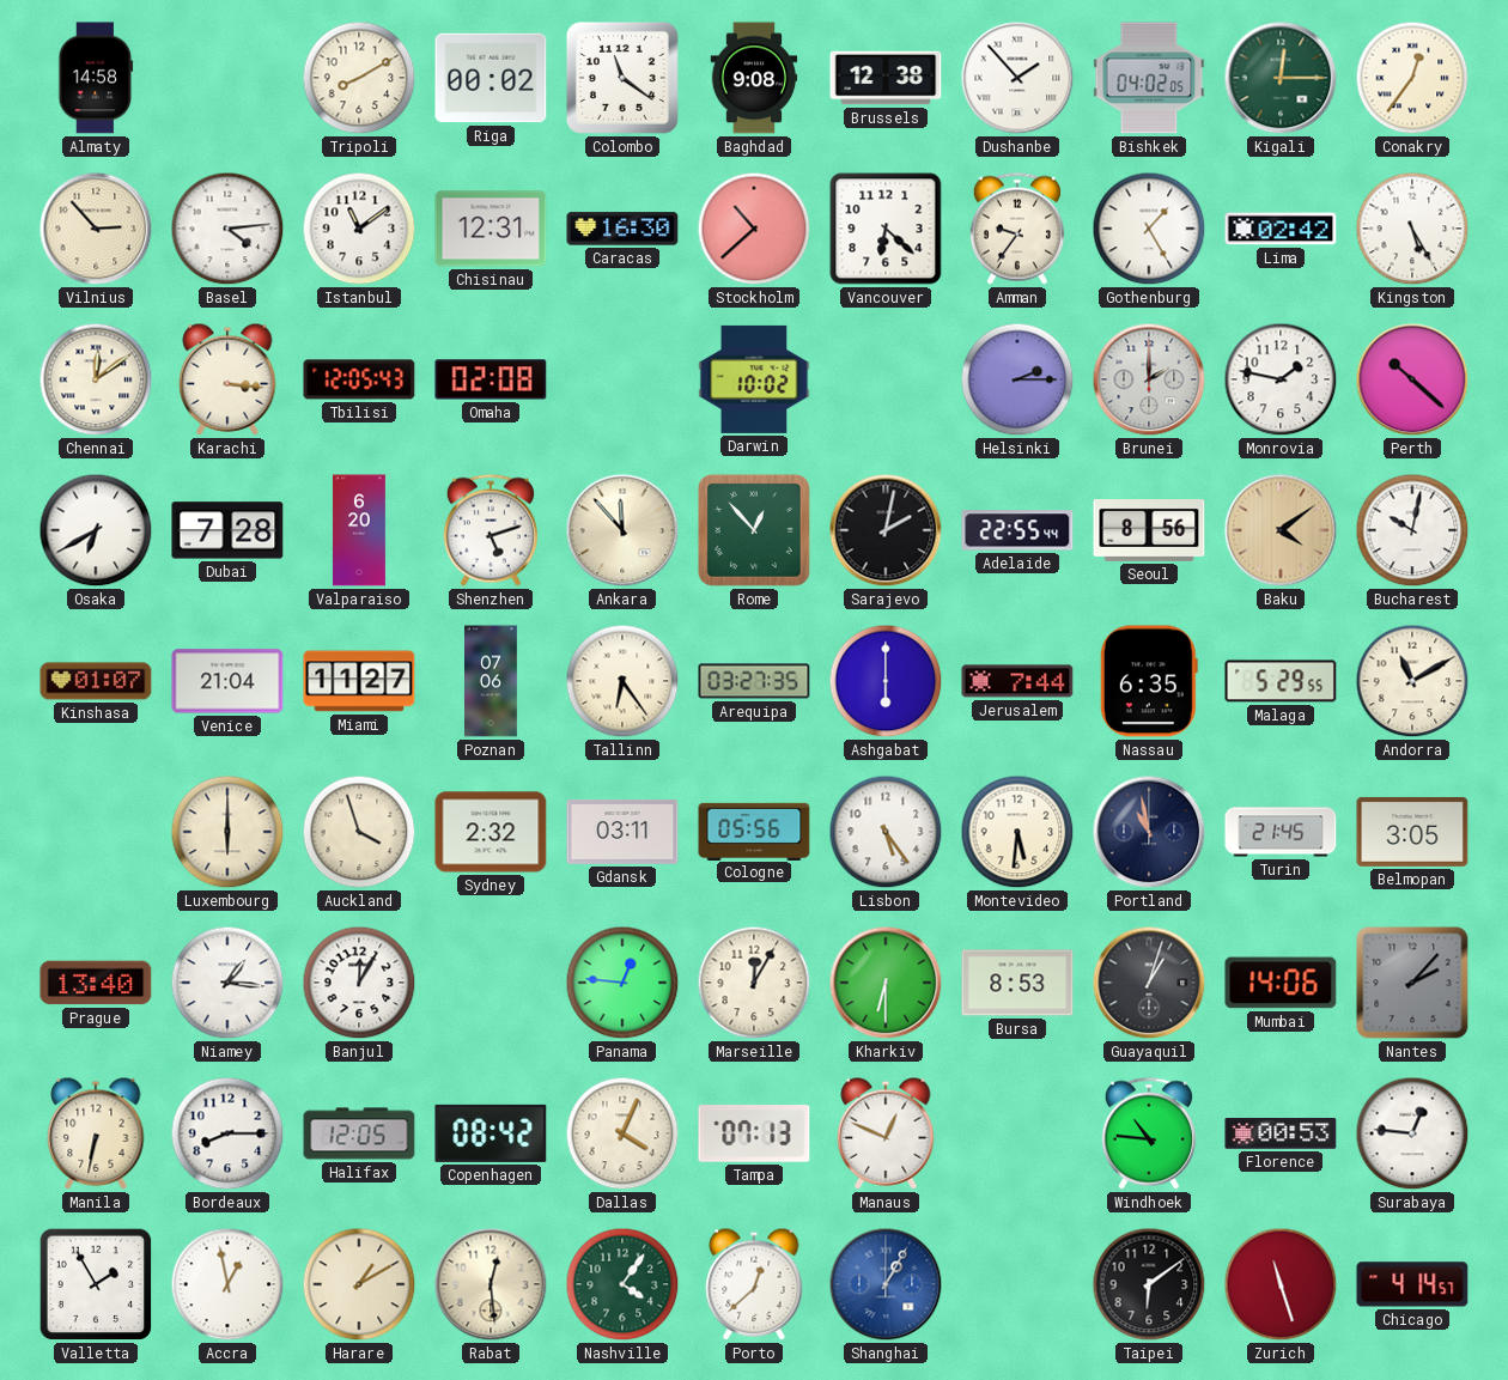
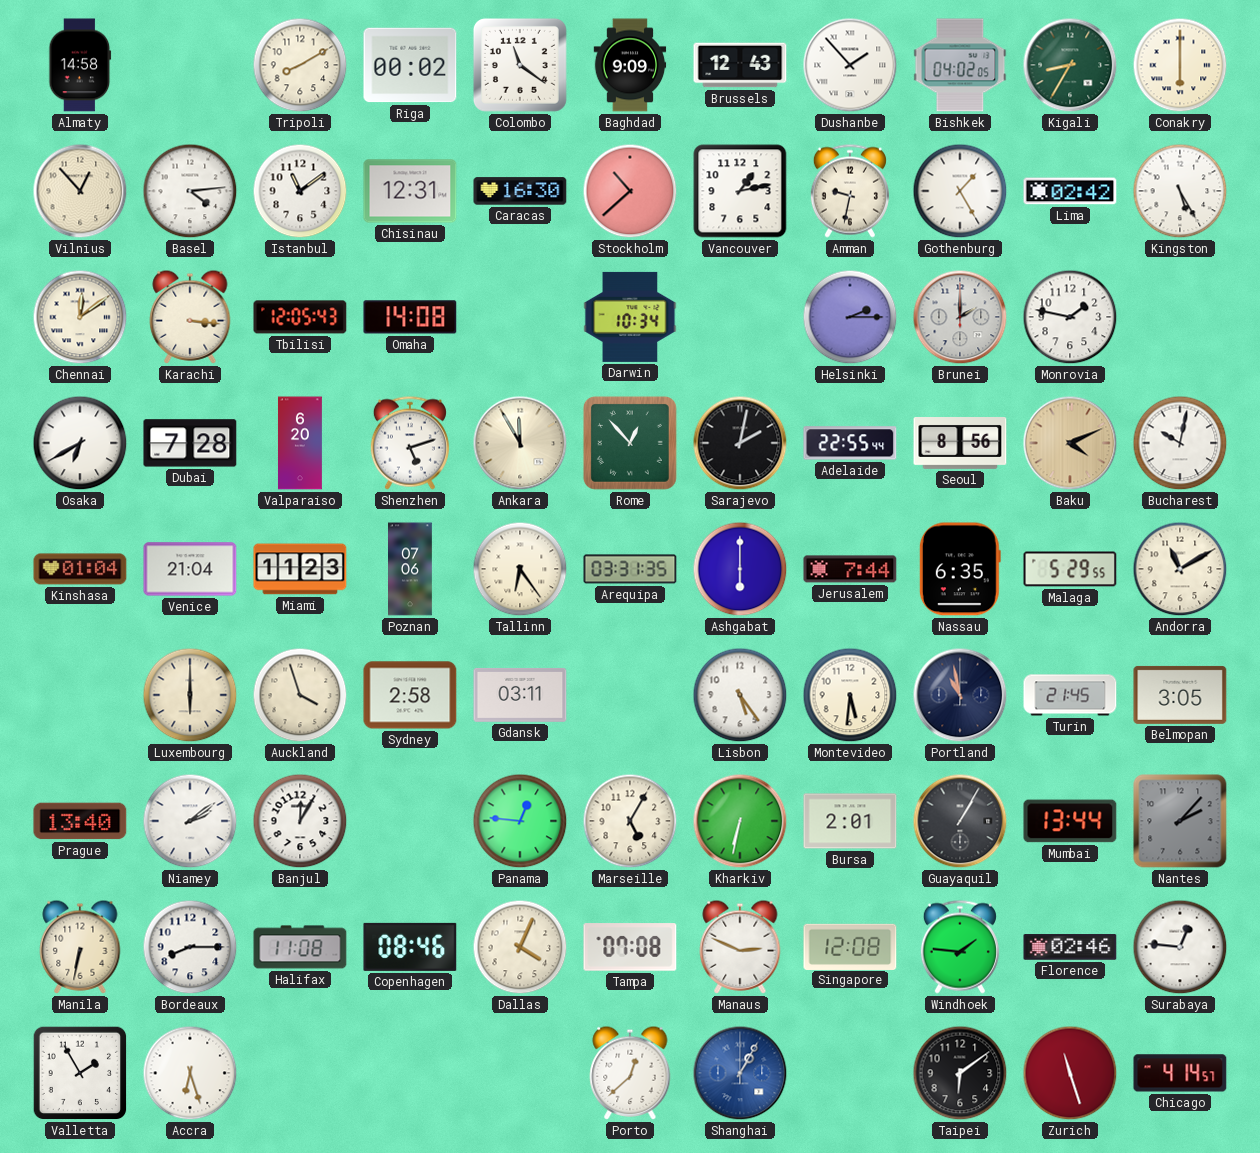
Baghdad: 9:08 -> 9:09 (630, 65)
Brussels: 12:38 -> 12:43 (740, 65)
Kigali: 12:15 -> 8:35 (1070, 65)
Conakry: 12:36 -> 6:00 (1180, 65)
Vilnius: 2:53 -> 12:53 (80, 191)
Vancouver: 6:22 -> 1:13 (740, 191)
Amman: 9:36 -> 9:32 (850, 191)
Omaha: 02:08 -> 14:08 (410, 317)
Darwin: 10:02 -> 10:34 (630, 317)
Perth: 10:22 -> none (1412, 379)
Ankara: 11:53 -> 11:55 (520, 443)
Baku: 4:09 -> 4:11 (1070, 443)
Kinshasa: 01:07 -> 01:04 (80, 569)
Miami: 11:27 -> 11:23 (300, 569)
Arequipa: 03:27 -> 03:31 (630, 569)
Sydney: 2:32 -> 2:58 (410, 695)
Cologne: 05:56 -> none (754, 831)
Niamey: 1:16 -> 2:09 (190, 821)
Marseille: 12:05 -> 5:05 (630, 821)
Kharkiv: 6:30 -> 6:32 (740, 821)
Bursa: 8:53 -> 2:01 (850, 821)
Guayaquil: 1:03 -> 1:05 (960, 821)
Mumbai: 14:06 -> 13:44 (1070, 821)
Halifax: 12:05 -> 11:08 (300, 947)
Copenhagen: 08:42 -> 08:46 (410, 947)
Tampa: 07:13 -> 07:08 (630, 947)
Manaus: 12:49 -> 2:49 (740, 947)
Singapore: none -> 12:08 (850, 946)
Windhoek: 10:46 -> 1:46 (960, 947)
Florence: 00:53 -> 02:46 (1070, 947)
Accra: 12:58 -> 6:27 (190, 1073)
Harare: 1:10 -> none (359, 1284)
Rabat: 12:29 -> none (491, 1284)
Nashville: 4:06 -> none (622, 1284)
